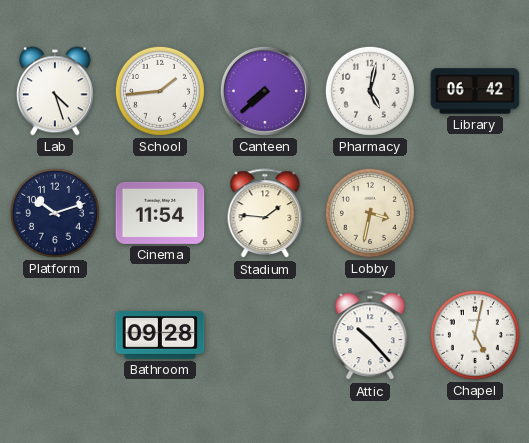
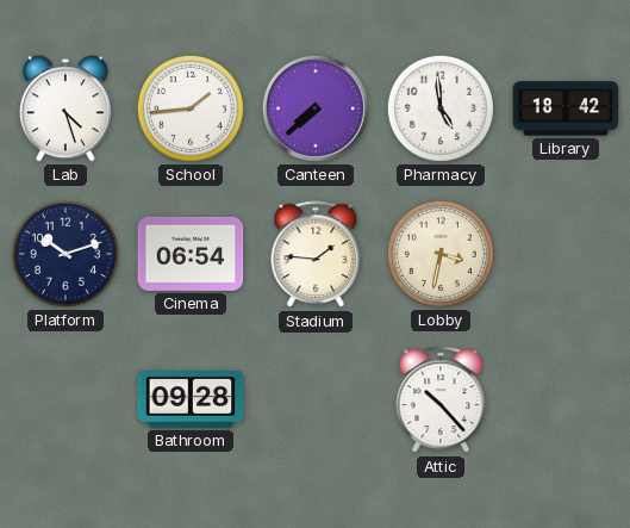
Pharmacy: 5:02 -> 4:59 (441, 108)
Library: 06:42 -> 18:42 (566, 108)
Cinema: 11:54 -> 06:54 (191, 254)
Chapel: 5:02 -> none (475, 335)
